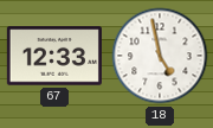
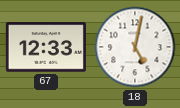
18: 4:58 -> 5:02 (135, 47)
